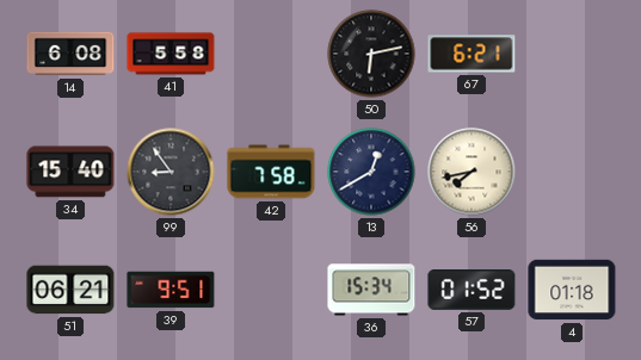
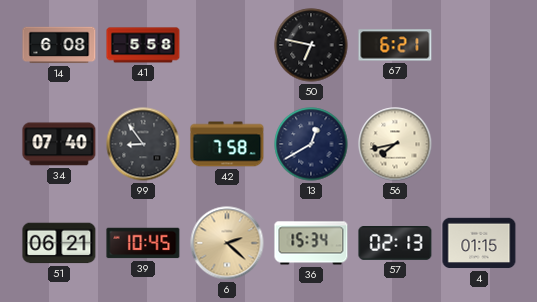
50: 6:13 -> 6:47 (311, 45)
34: 15:40 -> 07:40 (59, 144)
39: 9:51 -> 10:45 (143, 243)
6: none -> 2:22 (227, 243)
57: 01:52 -> 02:13 (395, 244)
4: 01:18 -> 01:15 (479, 243)
